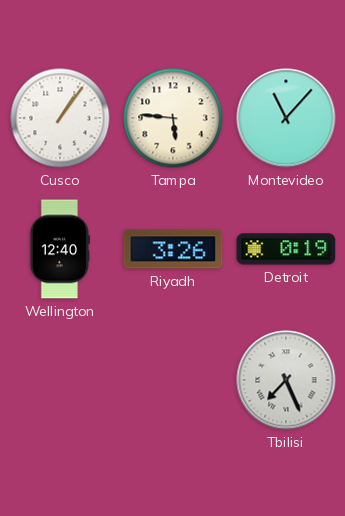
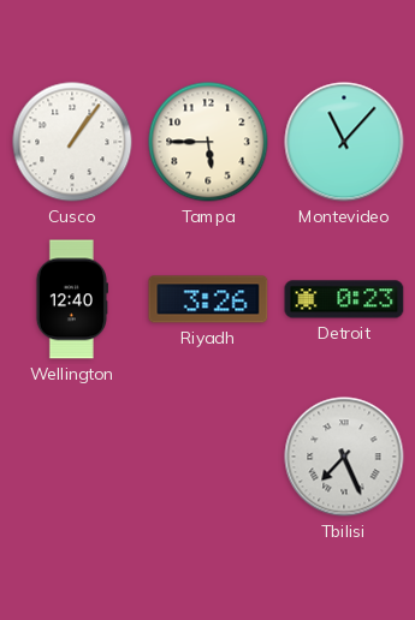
Tampa: 5:46 -> 5:45 (208, 142)
Detroit: 0:19 -> 0:23 (344, 299)
